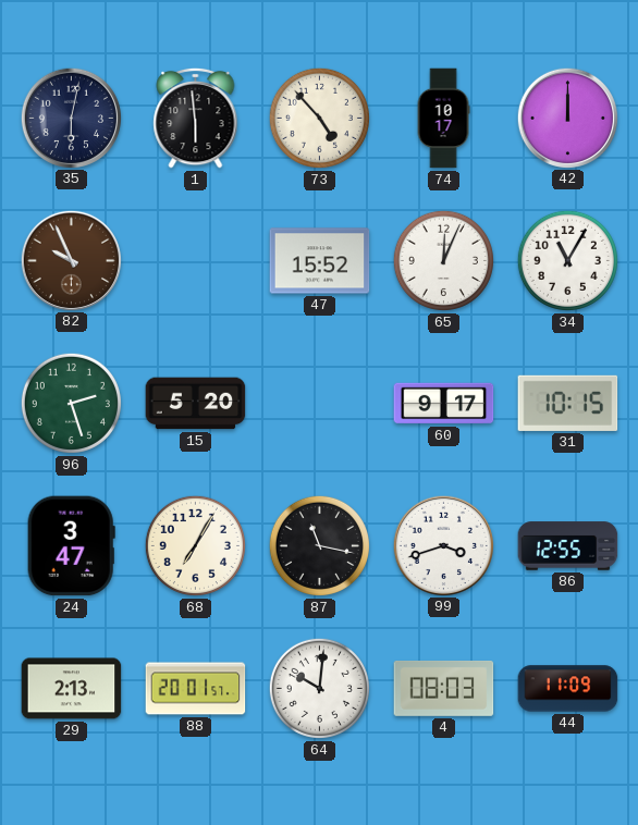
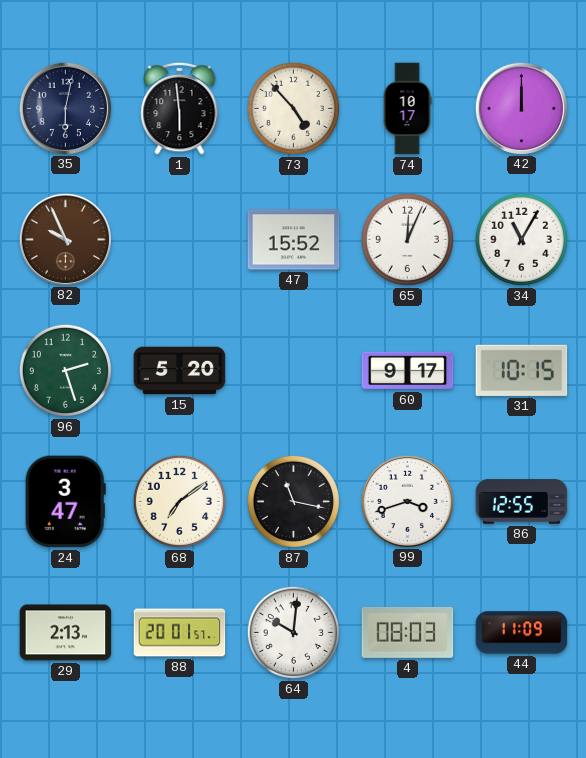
68: 7:05 -> 7:09 (179, 501)
